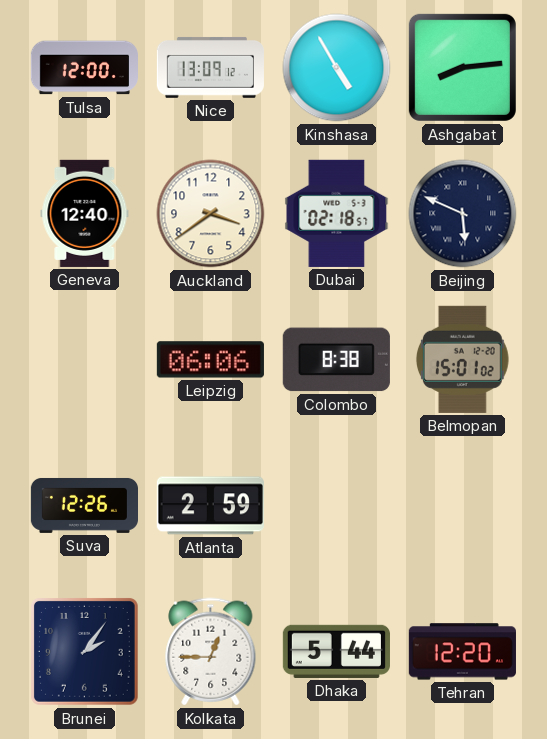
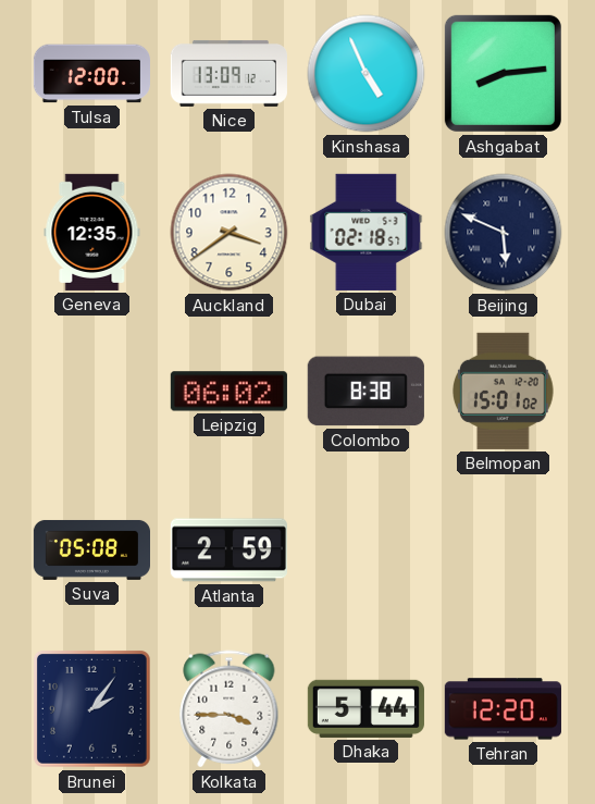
Kinshasa: 4:55 -> 4:56 (367, 74)
Geneva: 12:40 -> 12:35 (92, 232)
Leipzig: 06:06 -> 06:02 (228, 392)
Suva: 12:26 -> 05:08 (91, 549)
Kolkata: 12:45 -> 3:45 (230, 709)
